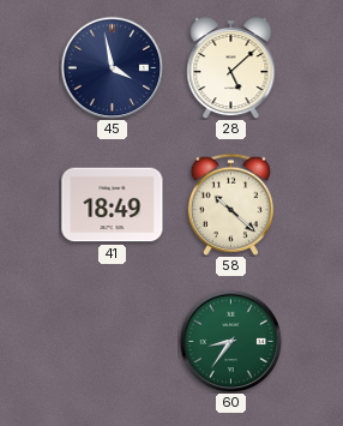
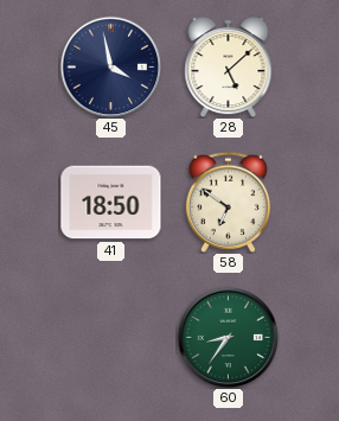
41: 18:49 -> 18:50 (111, 203)
58: 10:22 -> 6:51 (228, 202)
